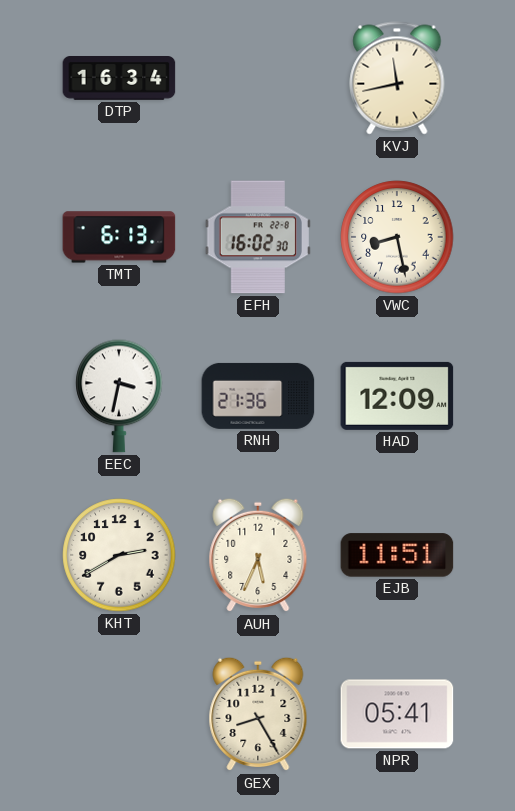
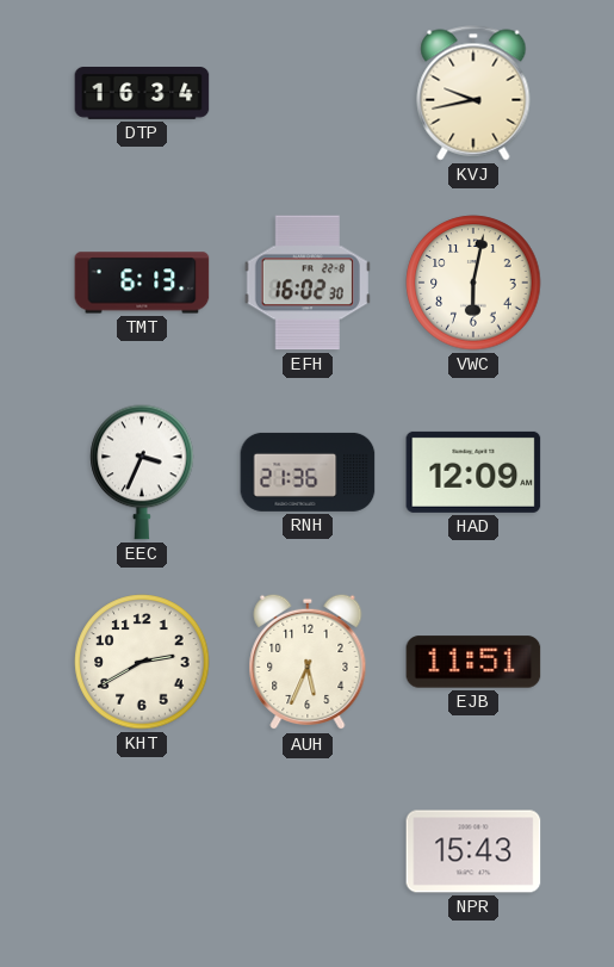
KVJ: 11:43 -> 9:43 (473, 93)
VWC: 8:28 -> 6:02 (473, 283)
EEC: 3:32 -> 3:34 (142, 472)
GEX: 8:25 -> none (258, 714)
NPR: 05:41 -> 15:43 (473, 851)
